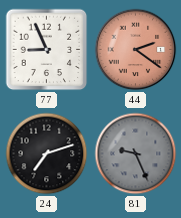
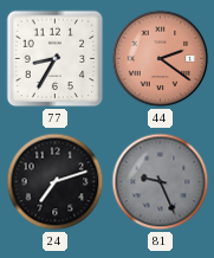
77: 8:56 -> 8:35 (56, 59)
